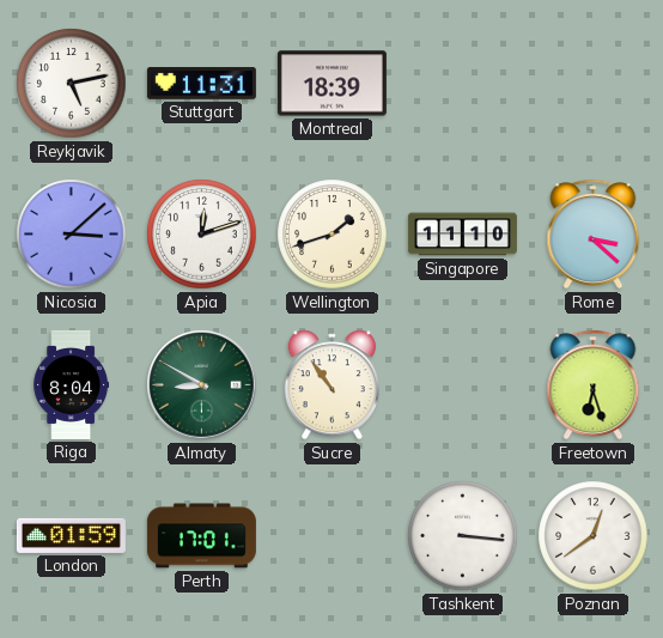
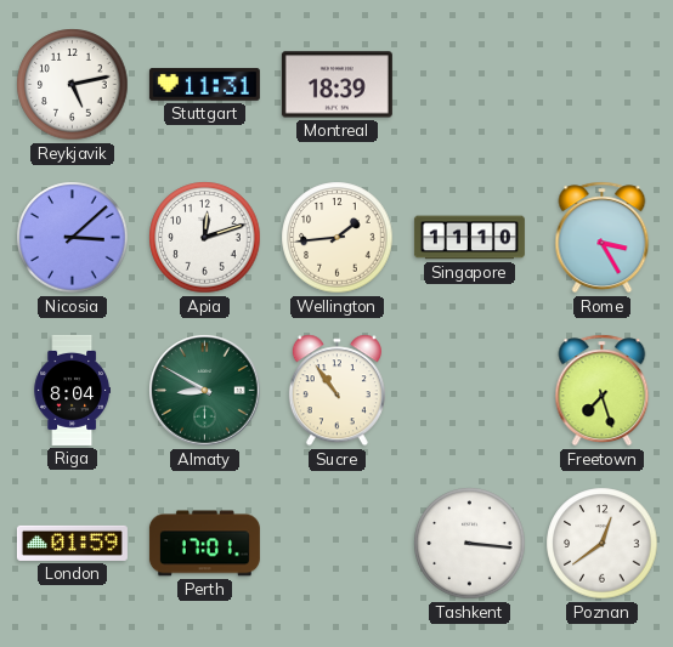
Wellington: 1:42 -> 1:44 (338, 238)
Rome: 3:22 -> 3:25 (603, 238)
Freetown: 6:27 -> 7:27 (603, 391)
